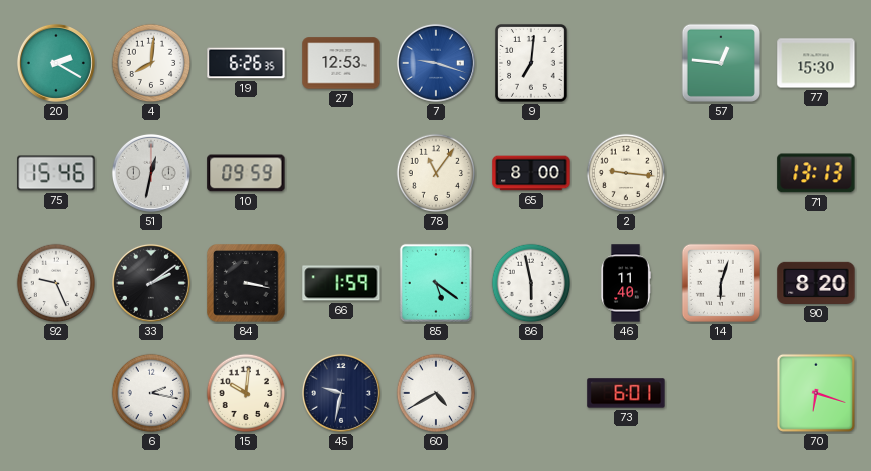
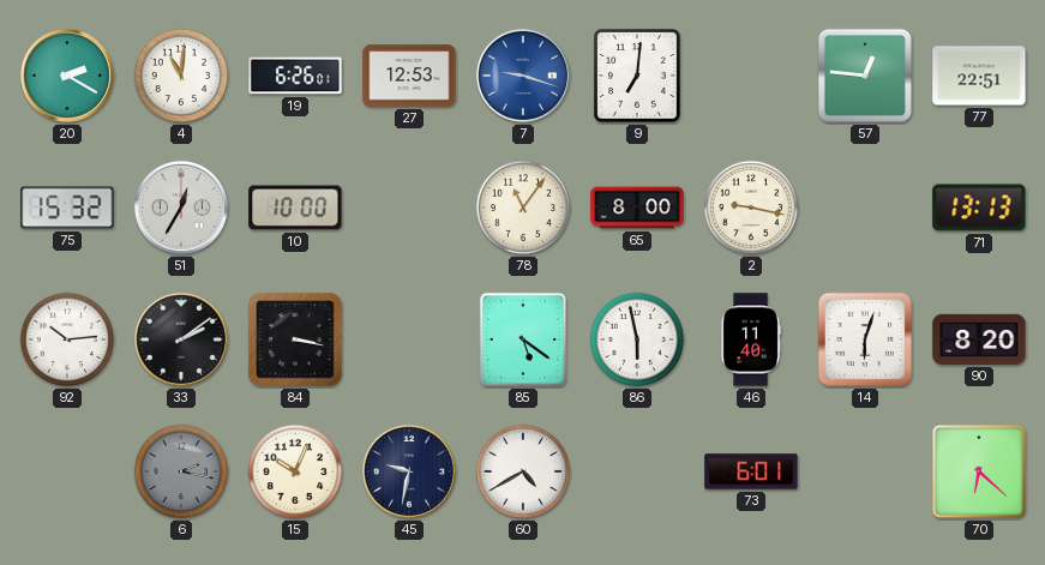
4: 8:01 -> 11:01 (181, 76)
19: 6:26:35 -> 6:26:01 (295, 76)
77: 15:30 -> 22:51 (979, 76)
75: 15:46 -> 15:32 (67, 208)
51: 12:32 -> 12:35 (181, 208)
10: 09:59 -> 10:00 (295, 208)
2: 9:16 -> 9:17 (751, 208)
92: 9:26 -> 10:14 (67, 339)
66: 1:59 -> none (341, 283)
6 dial: white -> grey (181, 471)
15: 10:01 -> 10:04 (295, 471)
70: 6:18 -> 6:22 (979, 471)
